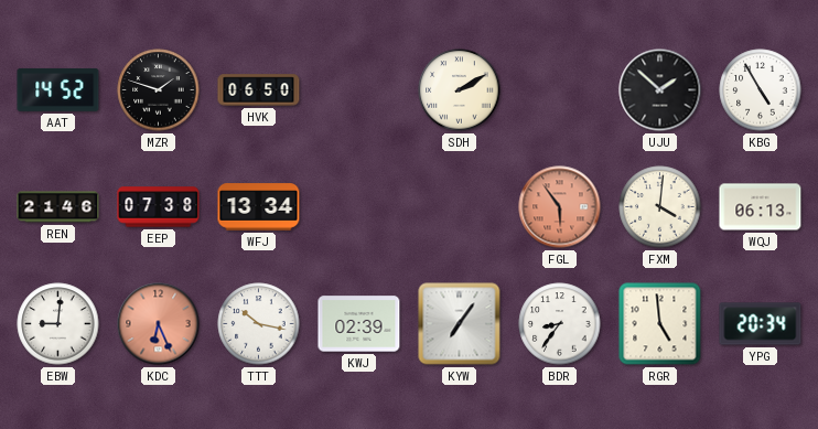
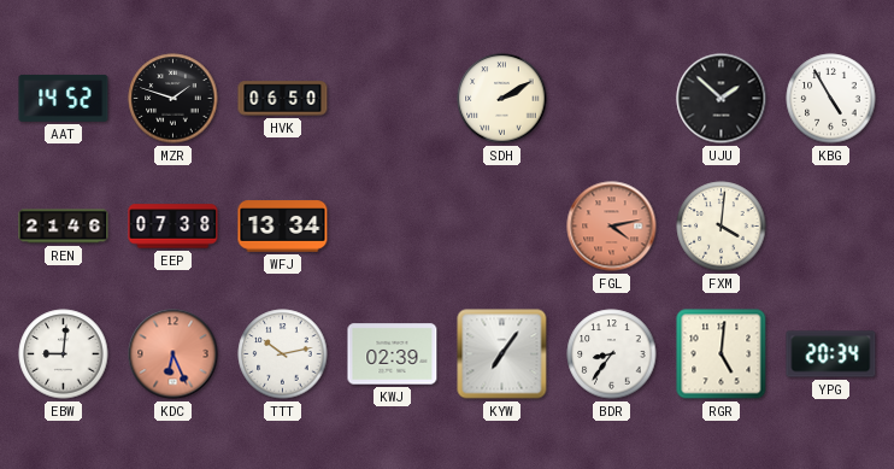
FGL: 5:54 -> 4:13 (612, 227)
WQJ: 06:13 -> none (761, 207)
TTT: 10:17 -> 10:13 (283, 354)
RGR: 4:59 -> 5:01 (722, 354)
